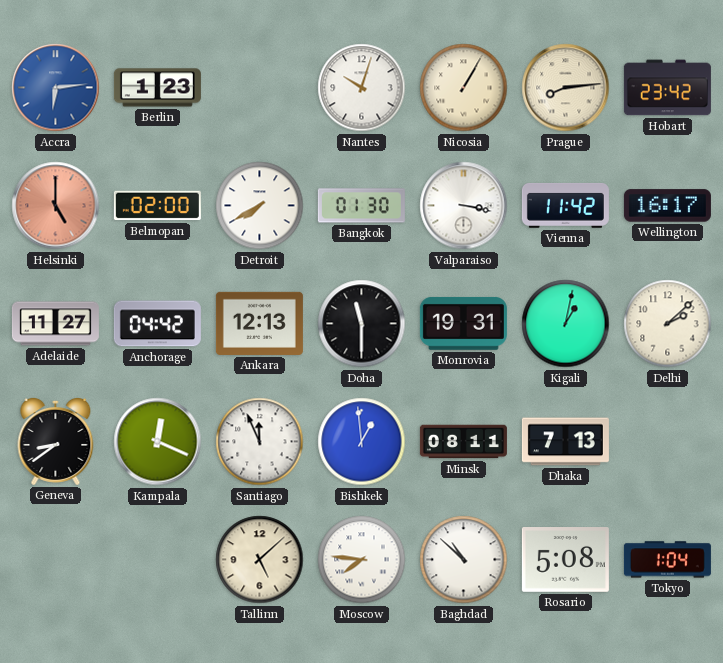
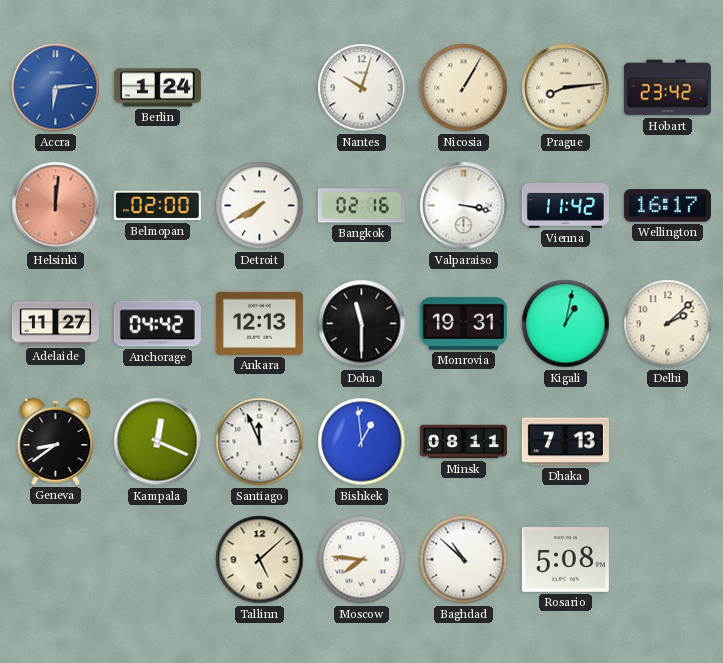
Berlin: 1:23 -> 1:24 (157, 88)
Helsinki: 5:00 -> 12:01 (56, 206)
Bangkok: 01:30 -> 02:16 (361, 206)
Tokyo: 1:04 -> none (667, 560)
